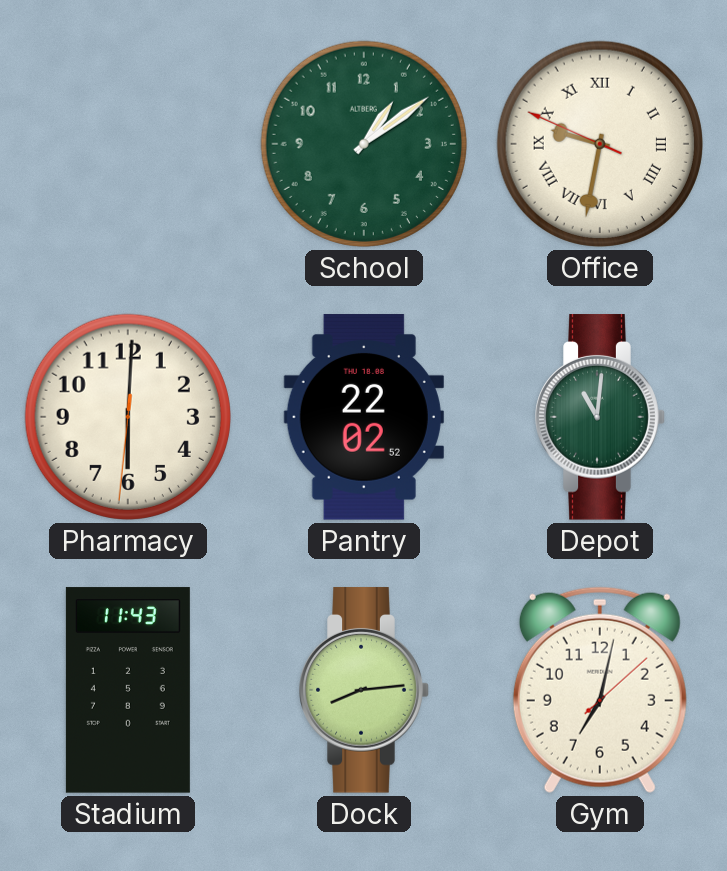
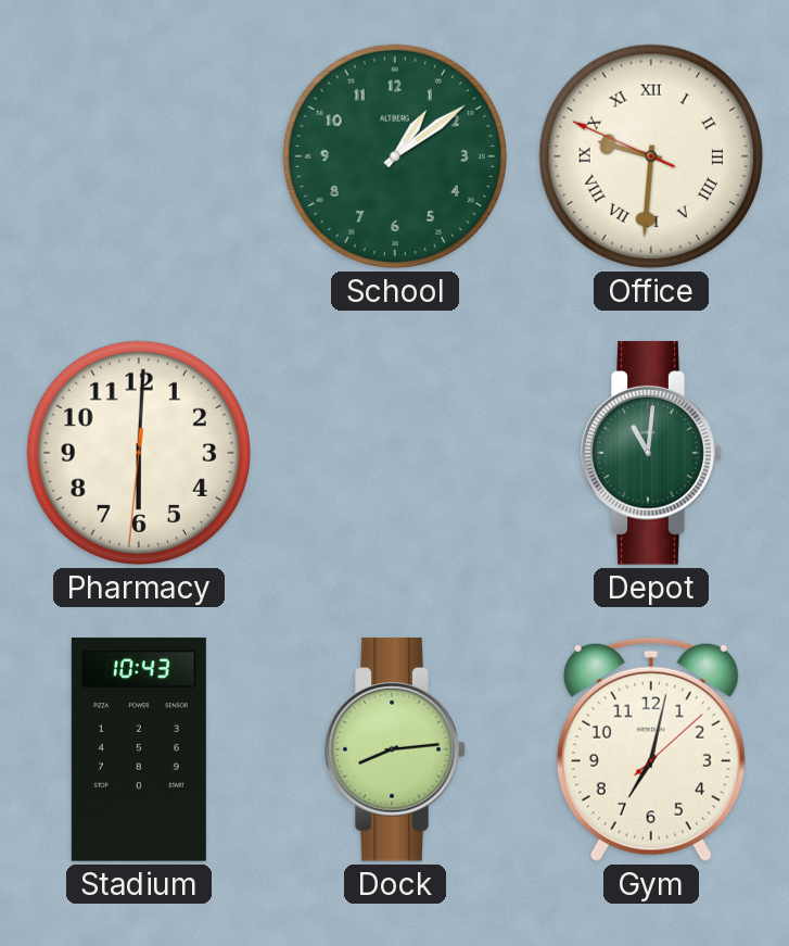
Office: 9:31 -> 9:30 (651, 156)
Pantry: 22:02 -> none (364, 417)
Stadium: 11:43 -> 10:43 (139, 749)
